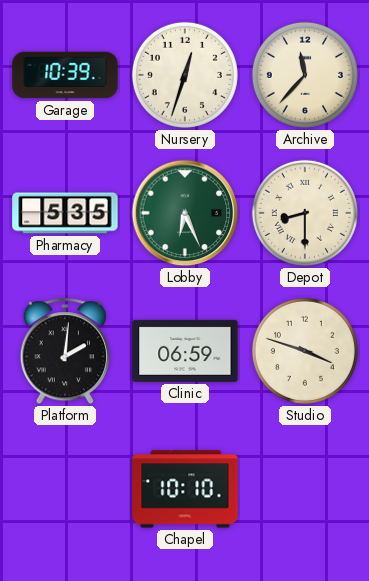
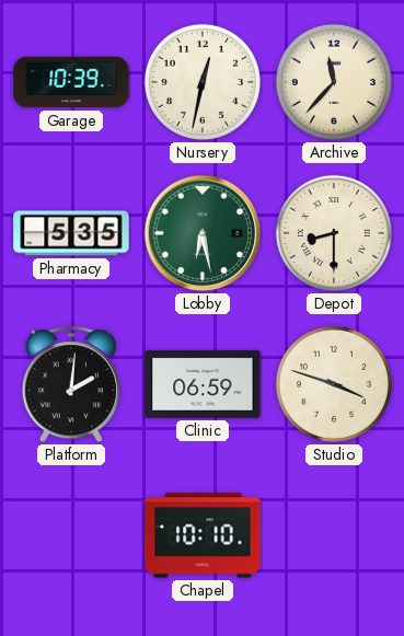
Nursery: 12:33 -> 12:32 (203, 82)
Lobby: 6:26 -> 6:28 (203, 233)
